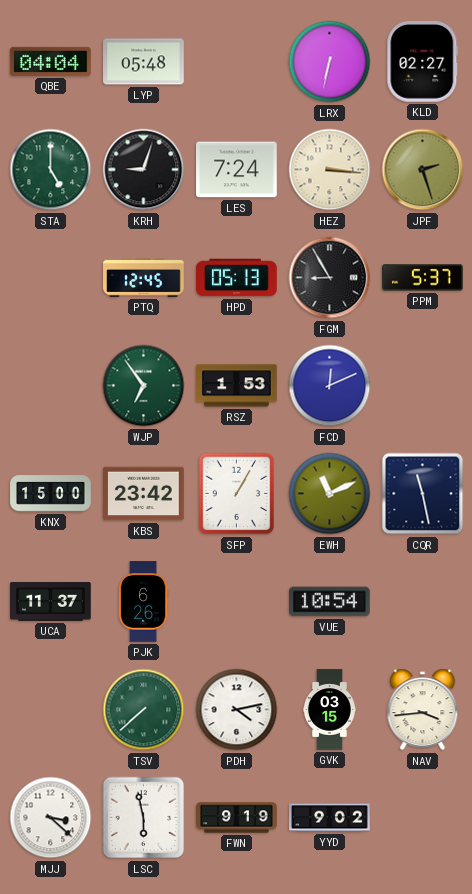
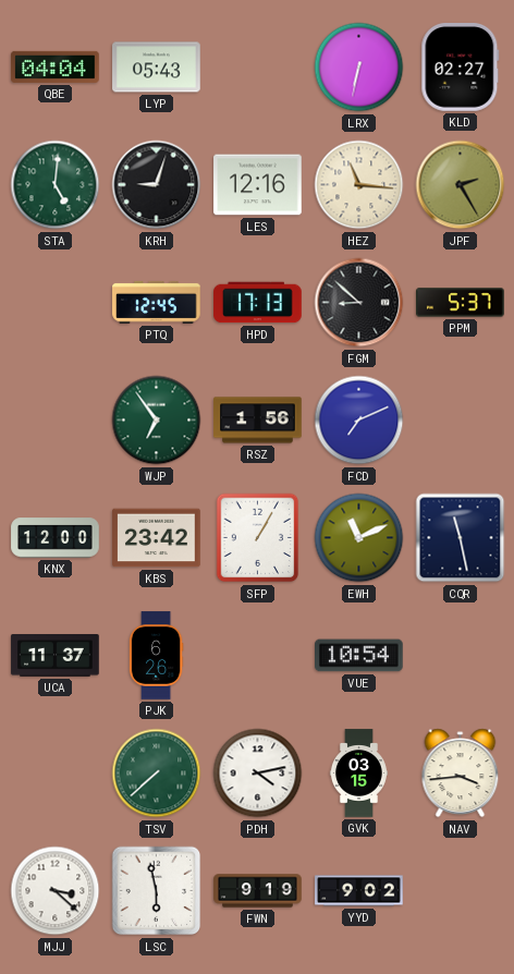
LYP: 05:48 -> 05:43 (157, 68)
STA: 5:00 -> 5:01 (56, 185)
LES: 7:24 -> 12:16 (258, 185)
HEZ: 3:16 -> 11:16 (359, 185)
JPF: 2:27 -> 2:25 (461, 185)
HPD: 05:13 -> 17:13 (258, 303)
FGM: 8:55 -> 8:52 (359, 303)
RSZ: 1:53 -> 1:56 (258, 421)
FCD: 12:11 -> 7:11 (359, 421)
KNX: 15:00 -> 12:00 (56, 538)
